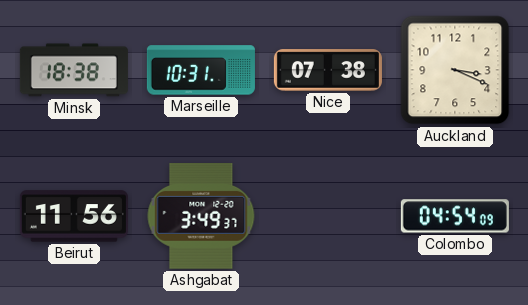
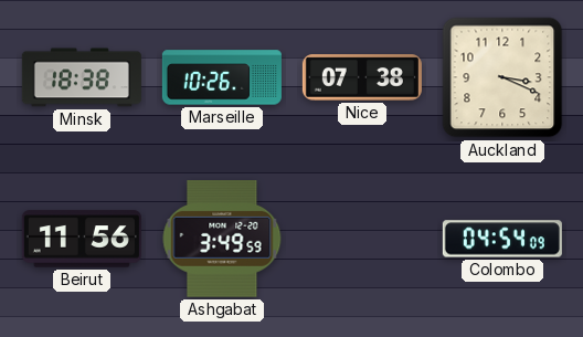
Marseille: 10:31 -> 10:26 (222, 77)
Ashgabat: 3:49:37 -> 3:49:59 (222, 239)
